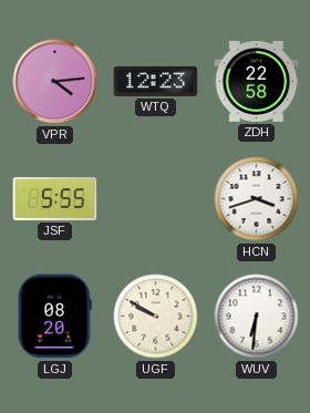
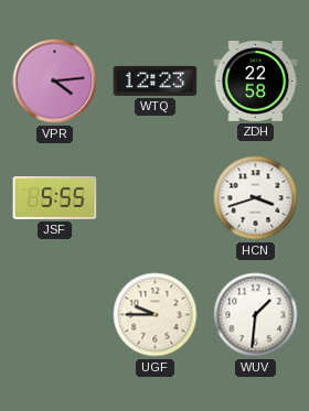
LGJ: 08:20 -> none (55, 317)
UGF: 9:50 -> 9:45 (156, 315)
WUV: 6:31 -> 1:31 (256, 315)
